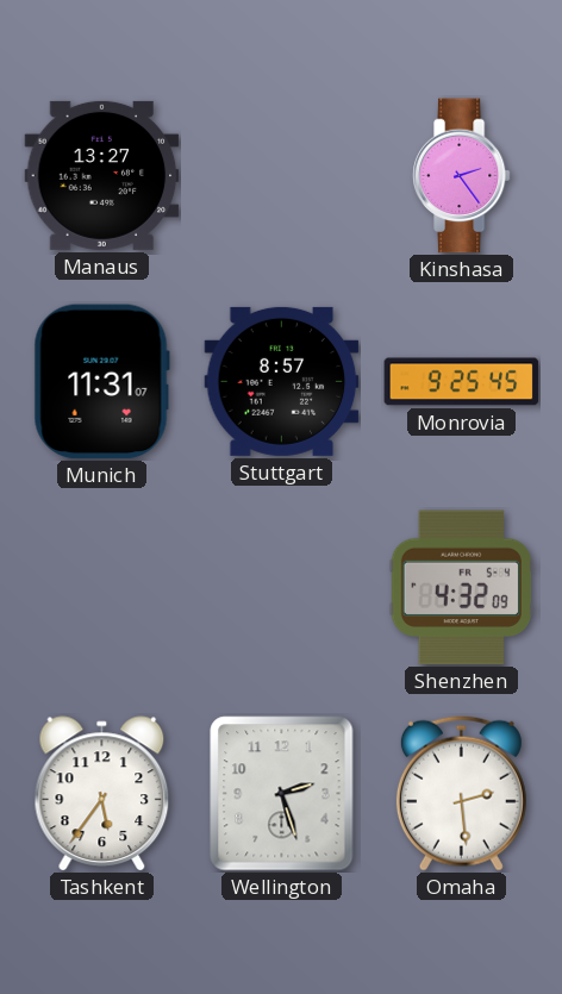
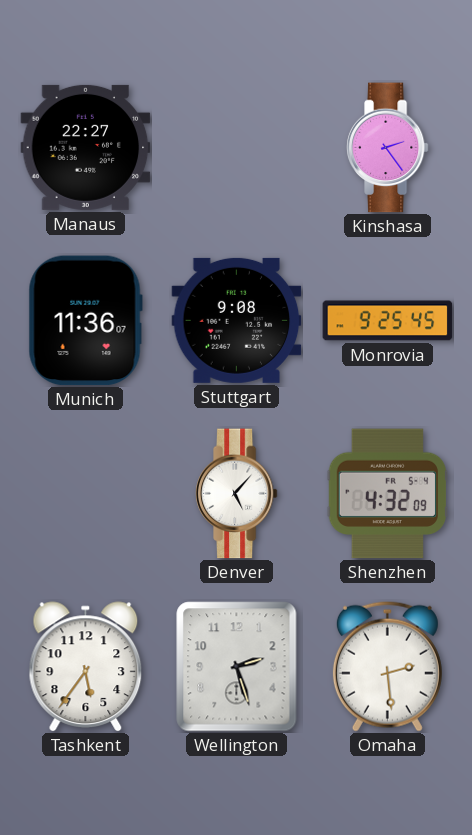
Manaus: 13:27 -> 22:27 (86, 147)
Munich: 11:31 -> 11:36 (85, 321)
Stuttgart: 8:57 -> 9:08 (237, 320)
Denver: none -> 5:07 (236, 494)
